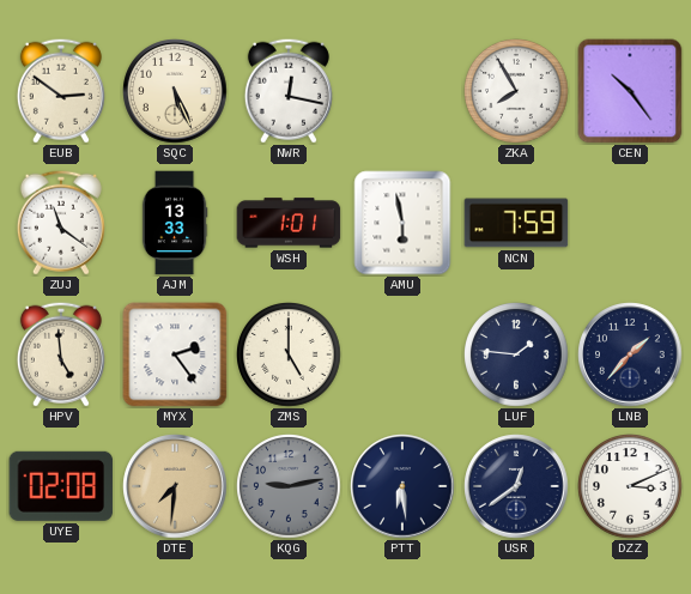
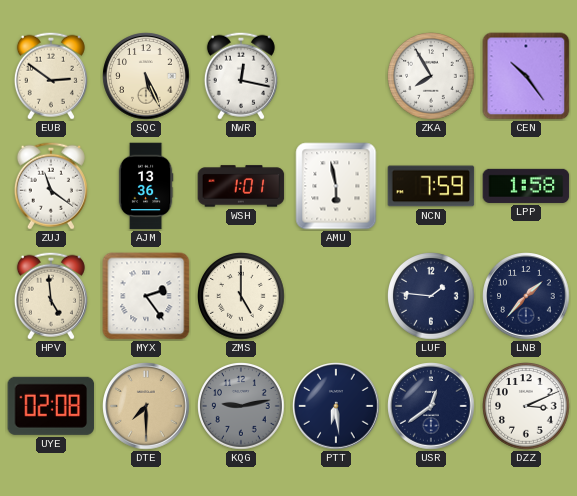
AJM: 13:33 -> 13:36 (146, 186)
LPP: none -> 1:58 (526, 186)
DTE: 7:31 -> 7:30 (146, 406)
